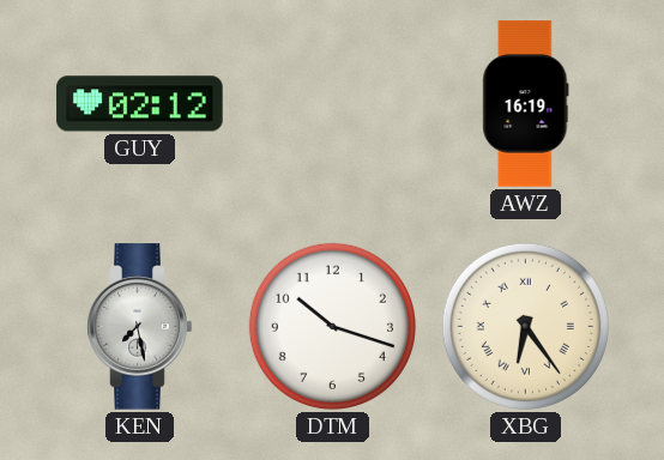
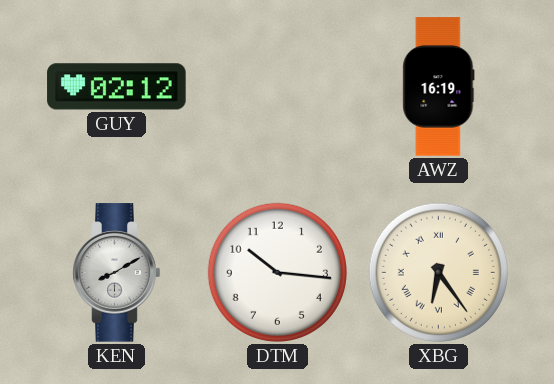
KEN: 7:28 -> 8:10 (117, 273)
DTM: 10:18 -> 10:16 (277, 272)
